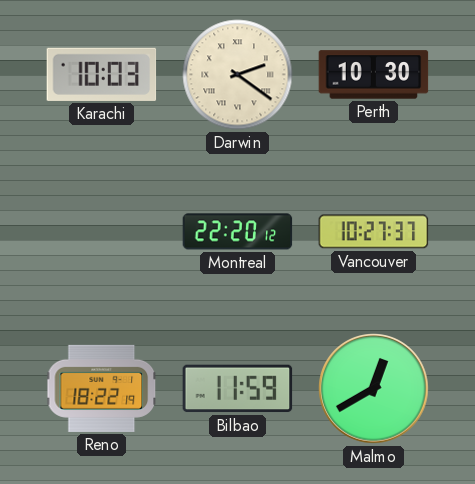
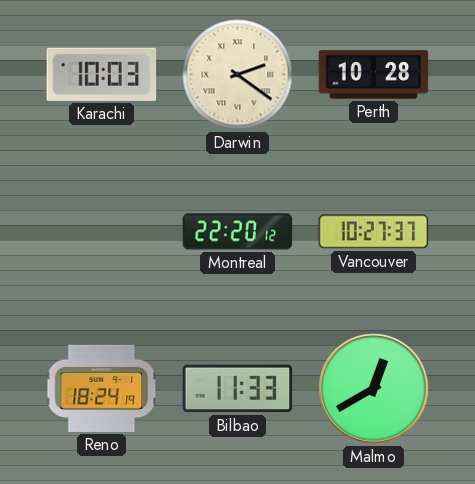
Perth: 10:30 -> 10:28 (374, 75)
Reno: 18:22 -> 18:24 (102, 388)
Bilbao: 11:59 -> 11:33 (238, 389)
